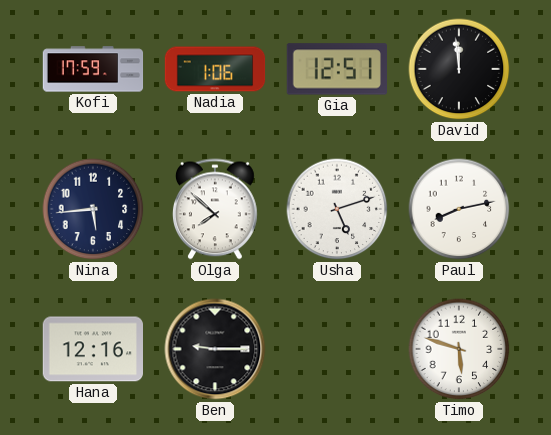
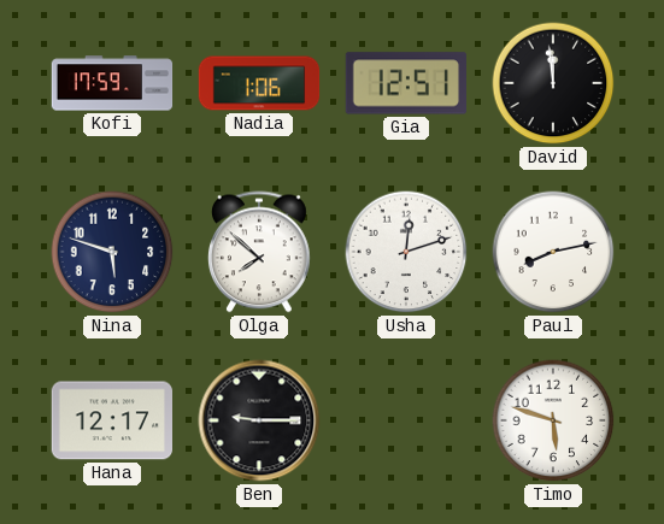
Nina: 5:44 -> 5:48 (112, 252)
Usha: 5:12 -> 12:12 (406, 252)
Hana: 12:16 -> 12:17 (111, 420)
